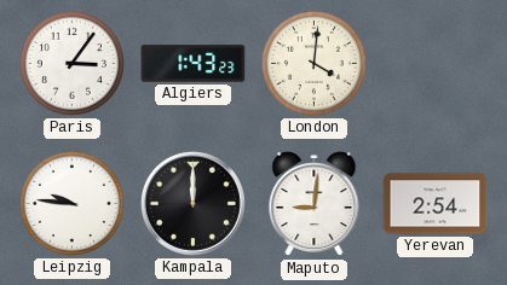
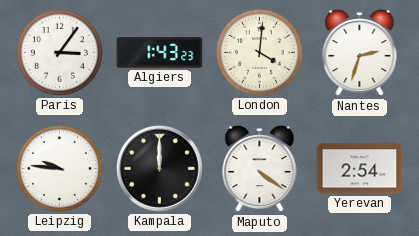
Nantes: none -> 2:33 (360, 53)
Maputo: 9:01 -> 4:21 (260, 169)
